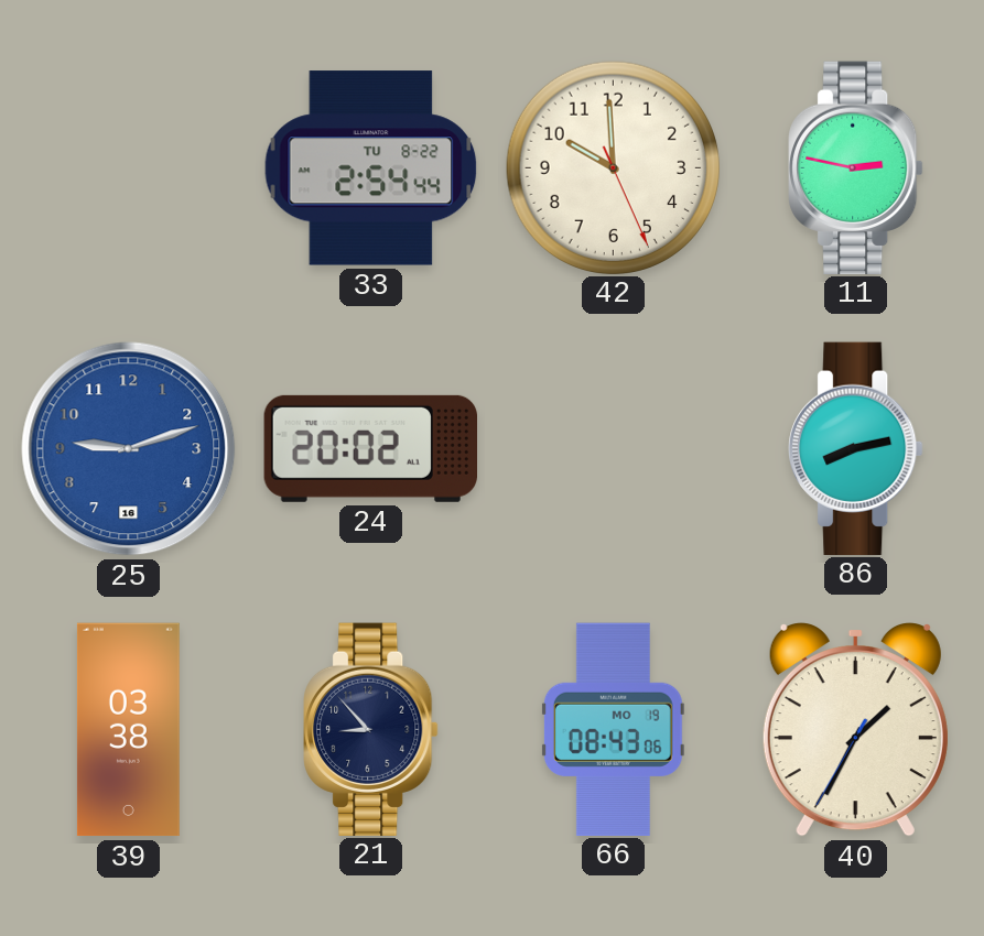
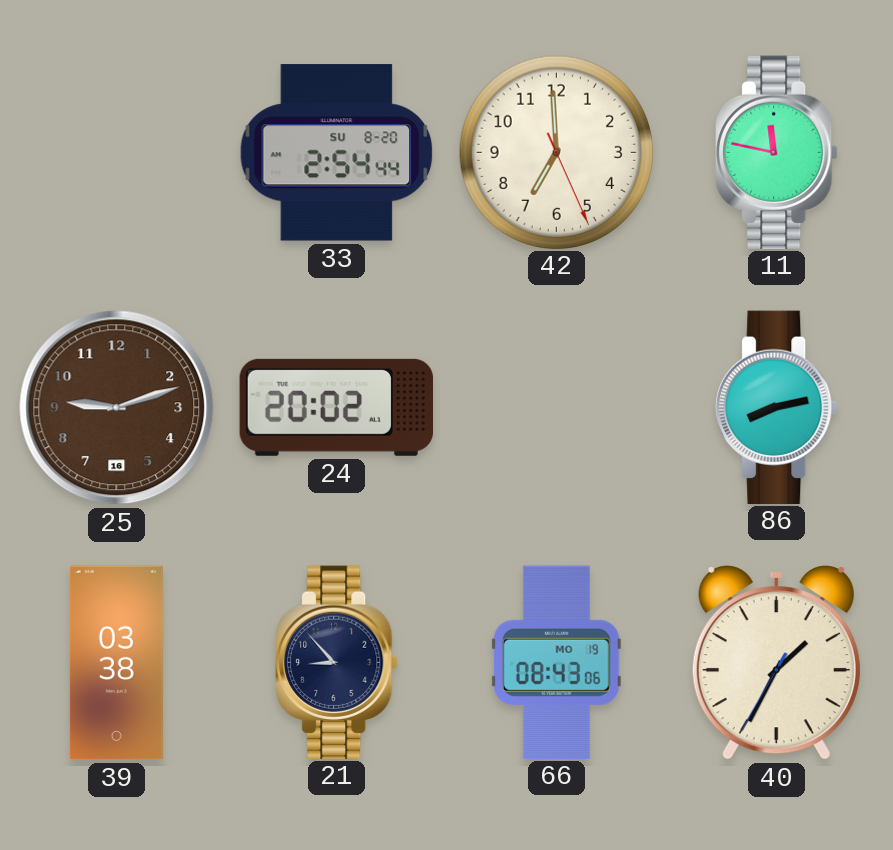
33 date: TU 8-22 -> SU 8-20 (337, 153)
42: 9:59 -> 6:59 (556, 152)
11: 2:47 -> 11:47 (777, 152)
25 dial: blue -> brown (117, 408)
